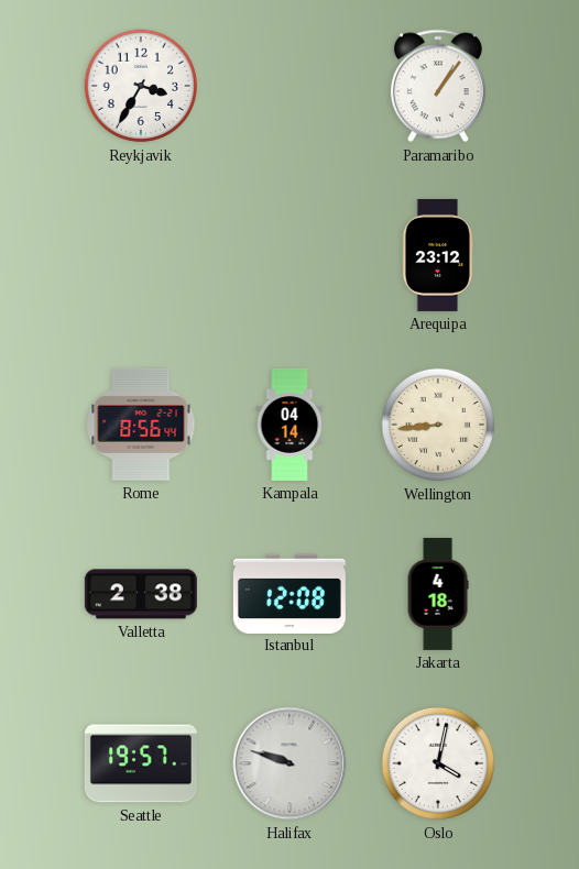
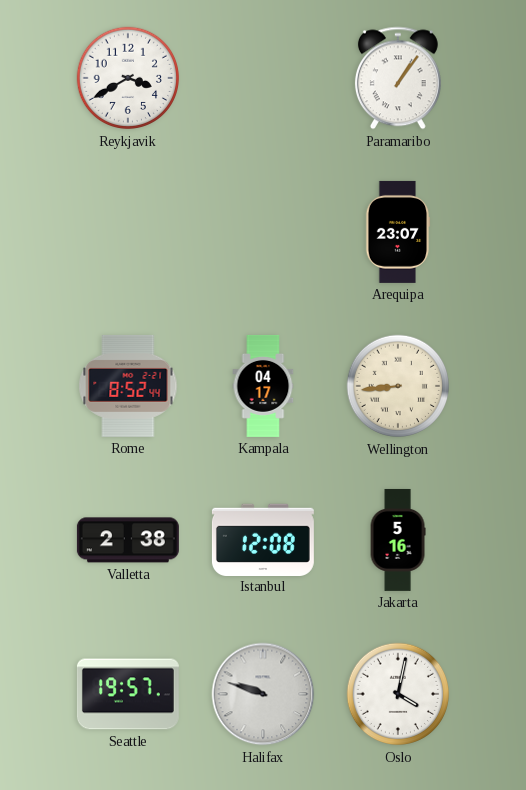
Reykjavik: 3:35 -> 3:40 (128, 78)
Arequipa: 23:12 -> 23:07 (398, 232)
Rome: 8:56 -> 8:52 (128, 386)
Kampala: 04:14 -> 04:17 (263, 386)
Jakarta: 4:18 -> 5:16 (398, 540)
